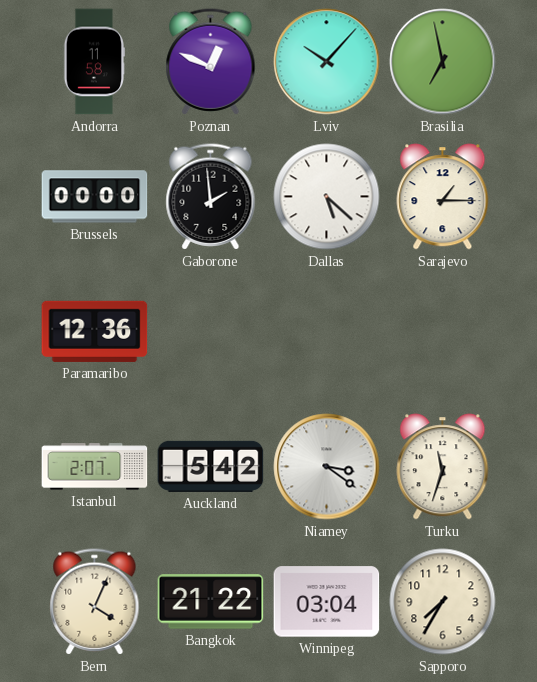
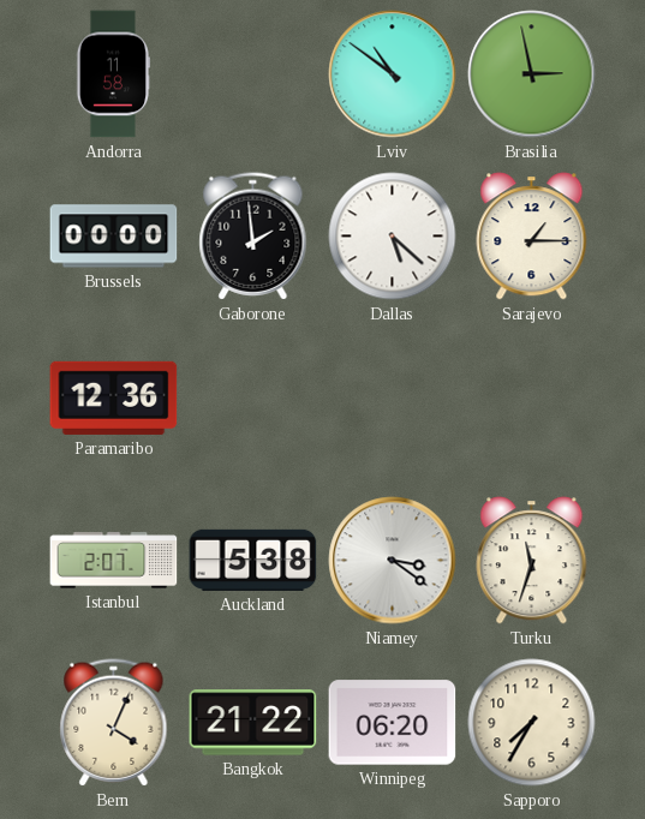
Poznan: 12:49 -> none (211, 62)
Lviv: 10:07 -> 10:51 (393, 74)
Brasilia: 6:58 -> 2:58 (532, 74)
Auckland: 5:42 -> 5:38 (253, 560)
Winnipeg: 03:04 -> 06:20 (393, 723)
